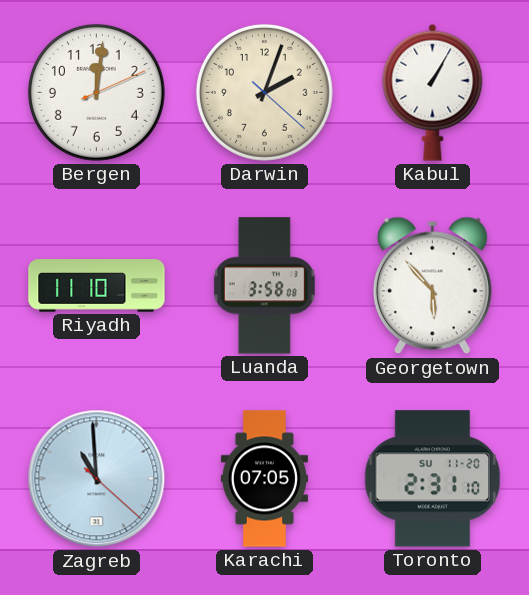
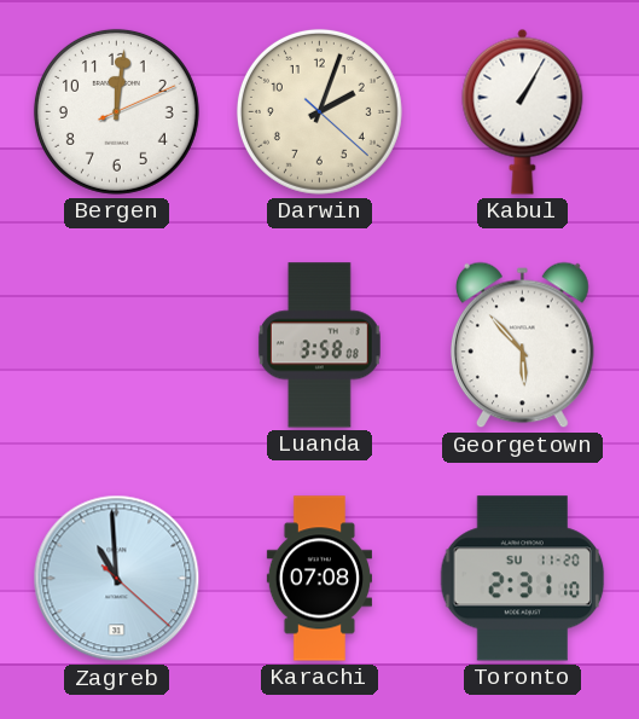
Riyadh: 11:10 -> none (97, 286)
Karachi: 07:05 -> 07:08 (319, 579)
